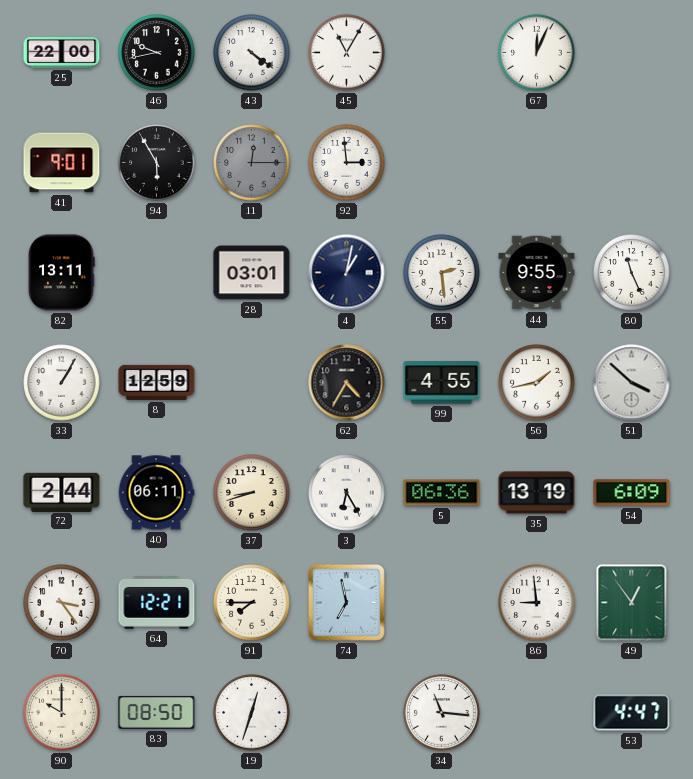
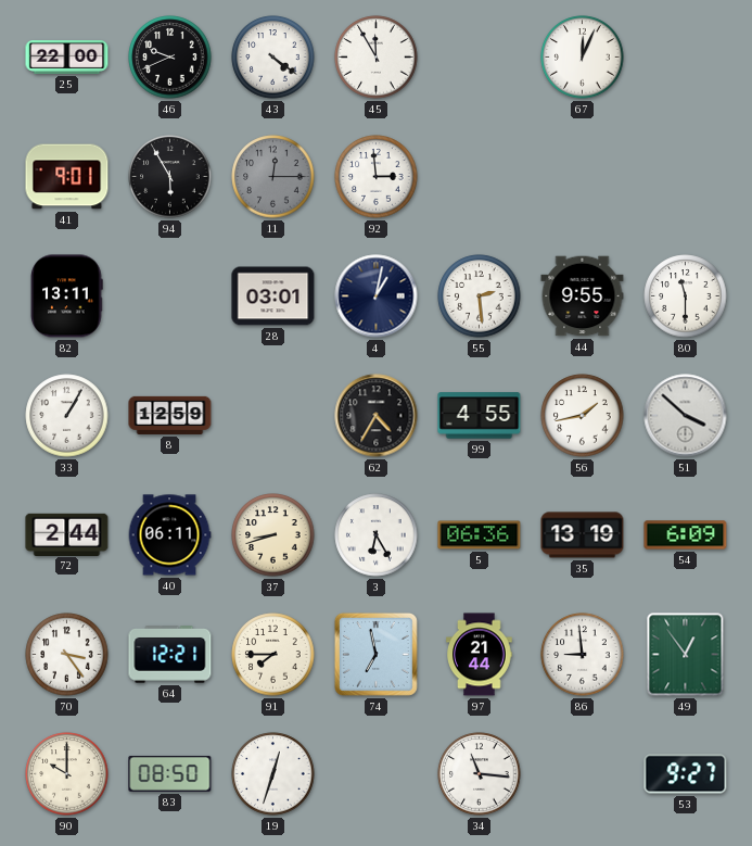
46: 9:43 -> 9:41 (170, 58)
45: 11:05 -> 11:55 (377, 58)
80: 11:26 -> 11:30 (686, 296)
97: none -> 21:44 (480, 655)
53: 4:47 -> 9:27 (686, 774)
